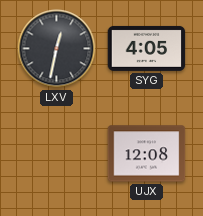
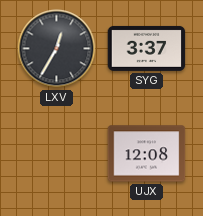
LXV: 12:32 -> 12:35 (57, 49)
SYG: 4:05 -> 3:37 (147, 48)
